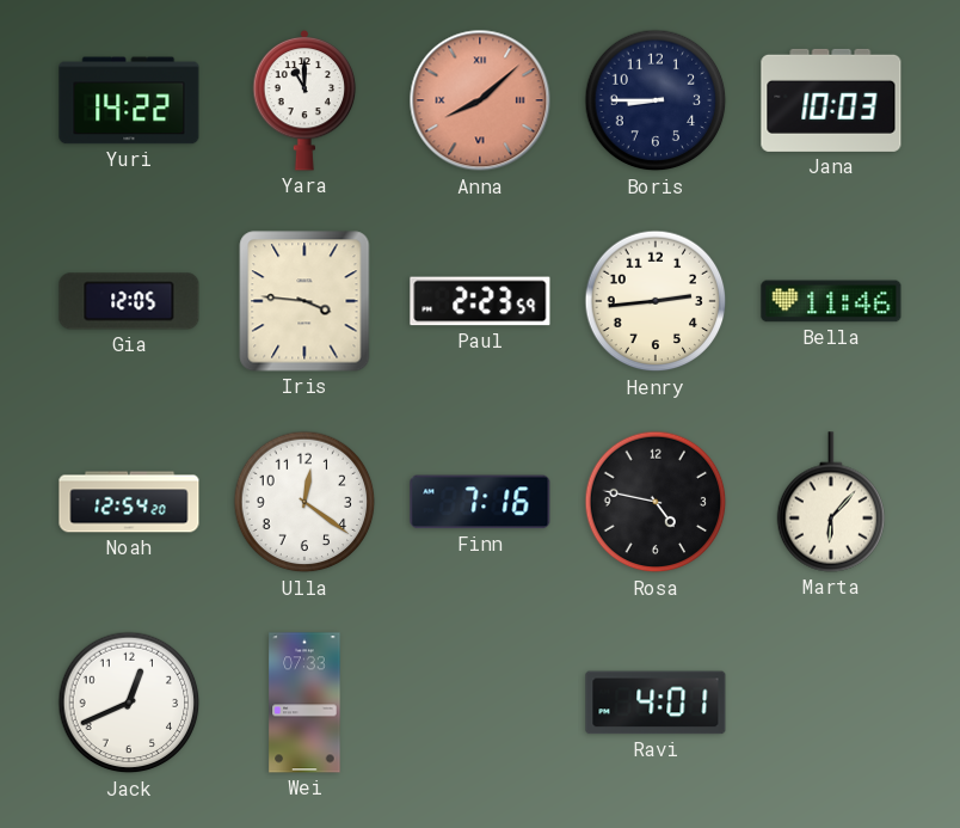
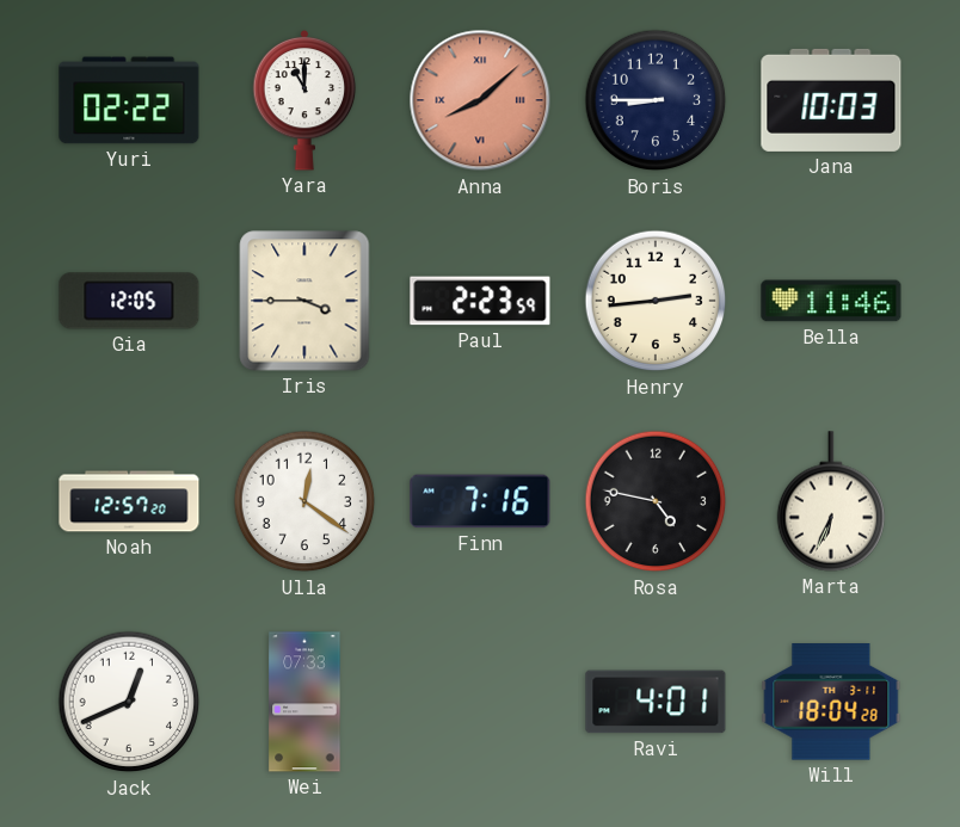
Yuri: 14:22 -> 02:22 (129, 100)
Iris: 3:46 -> 3:45 (304, 301)
Noah: 12:54 -> 12:57 (129, 501)
Marta: 6:07 -> 6:34 (831, 501)
Will: none -> 18:04 (831, 702)
